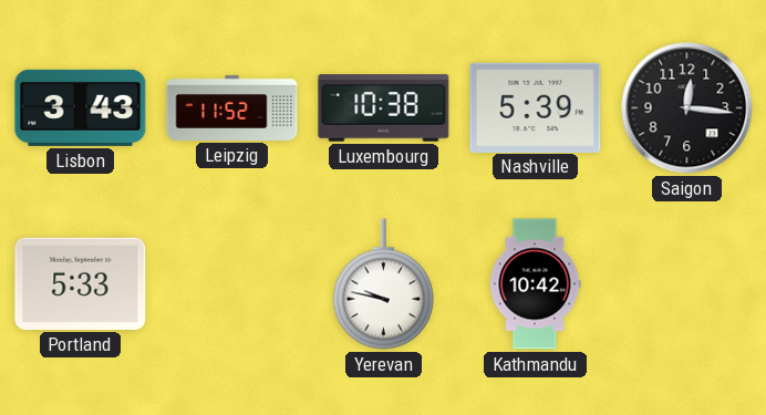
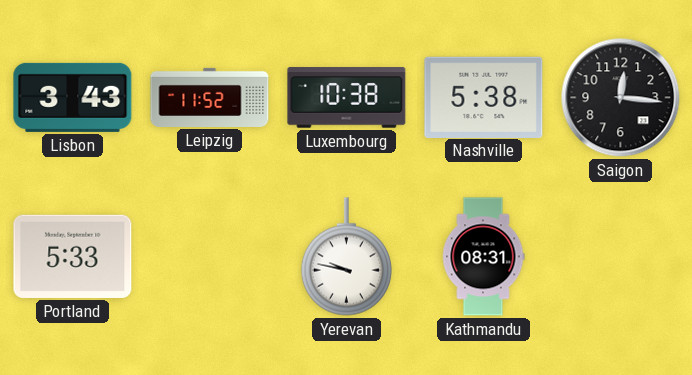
Nashville: 5:39 -> 5:38 (484, 97)
Kathmandu: 10:42 -> 08:31 (483, 257)
